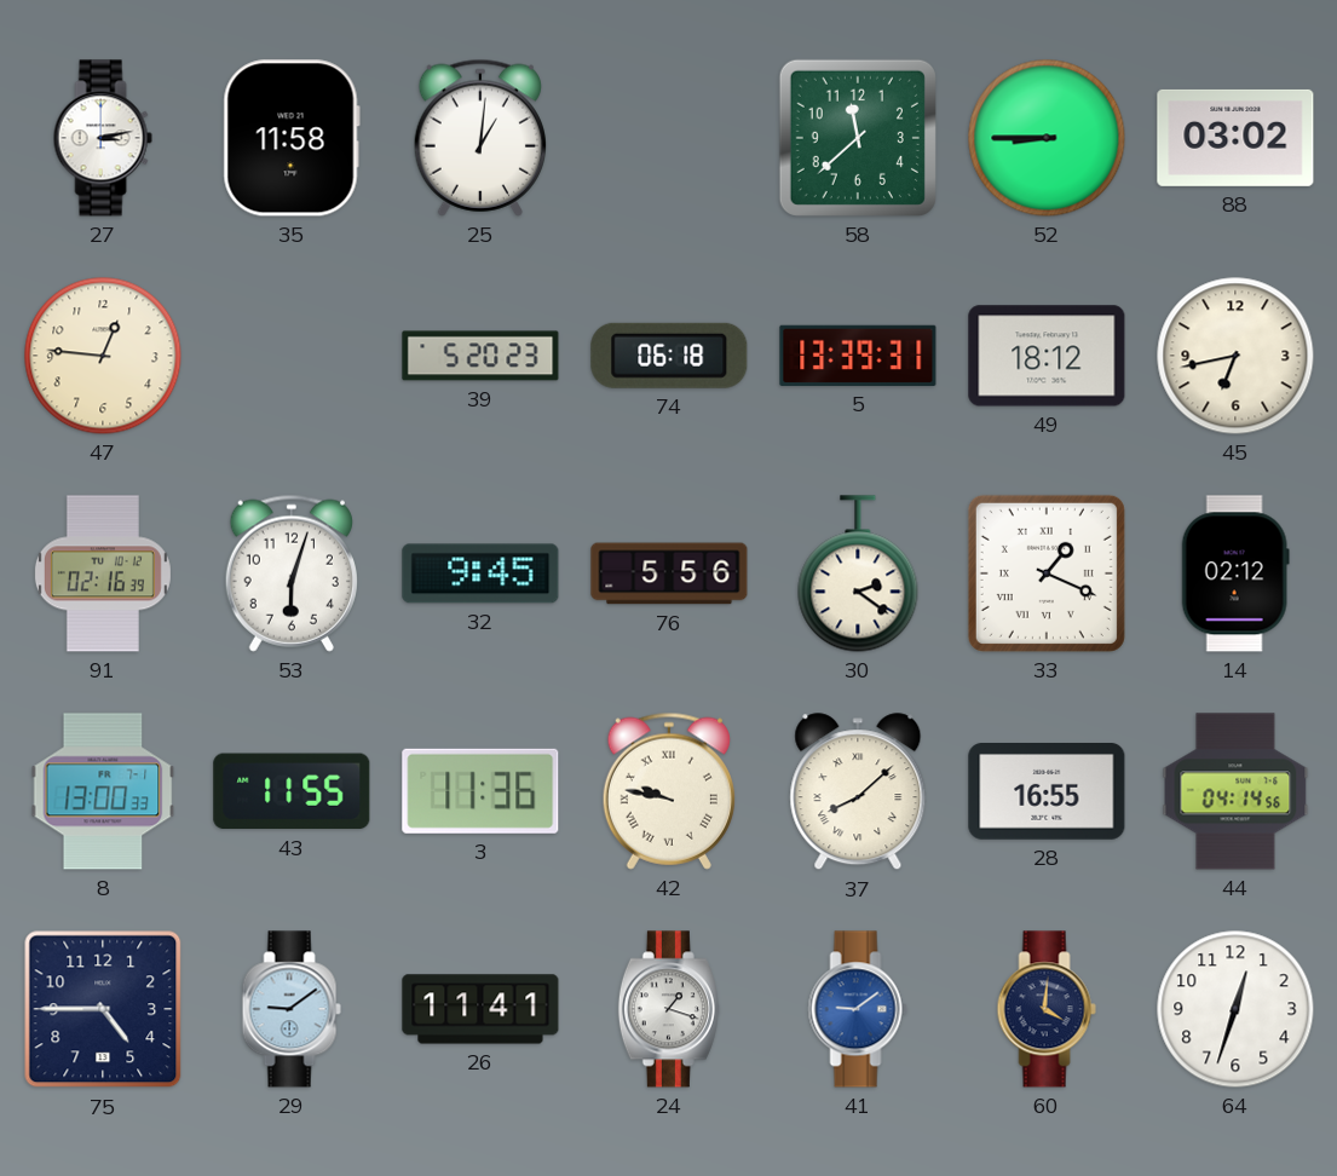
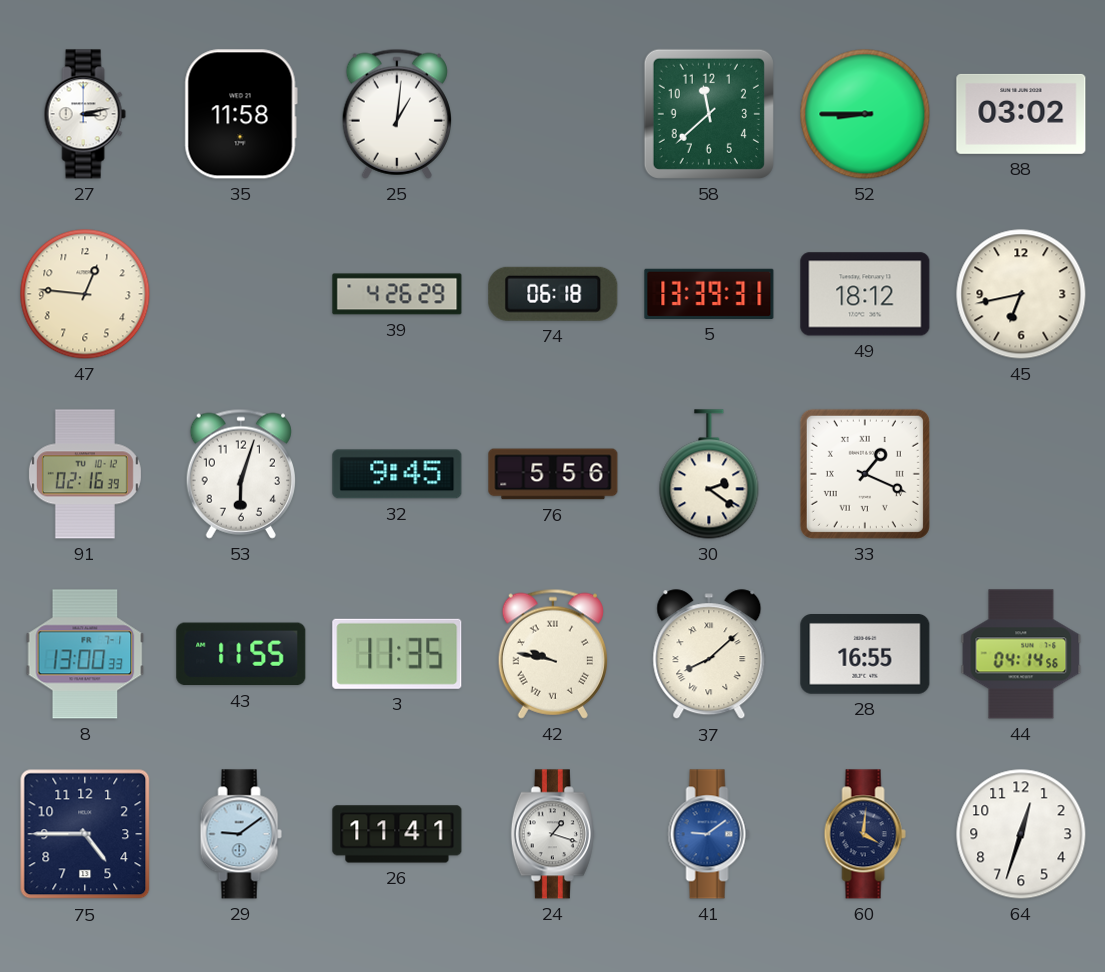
39: 5:20 -> 4:26 (397, 294)
14: 02:12 -> none (1235, 573)
3: 11:36 -> 11:35 (397, 654)
